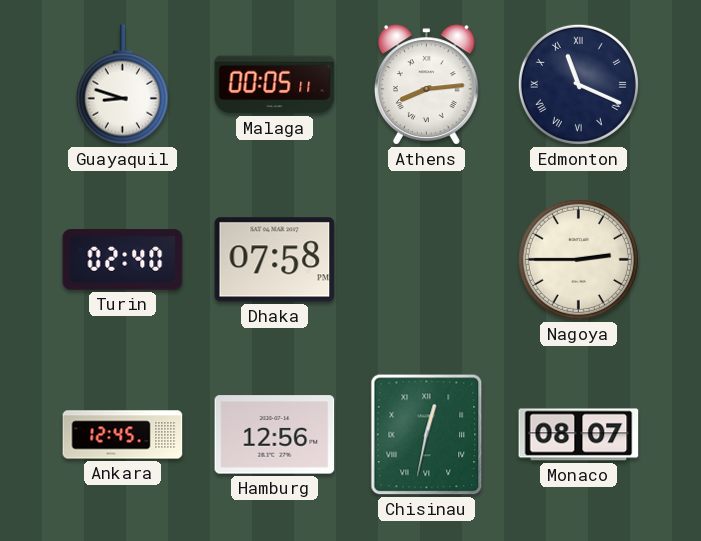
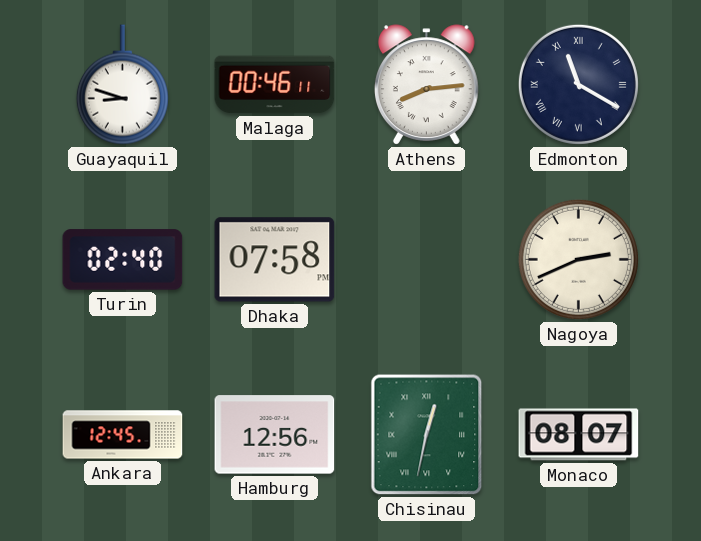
Malaga: 00:05 -> 00:46 (275, 85)
Edmonton: 11:19 -> 11:20 (578, 84)
Nagoya: 2:45 -> 2:41 (578, 259)
